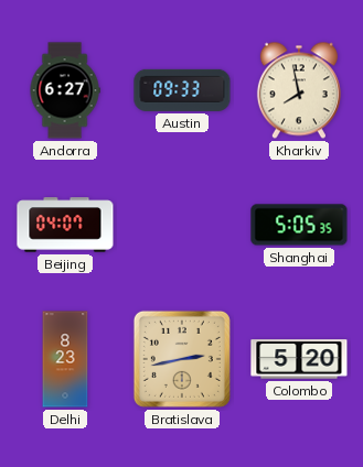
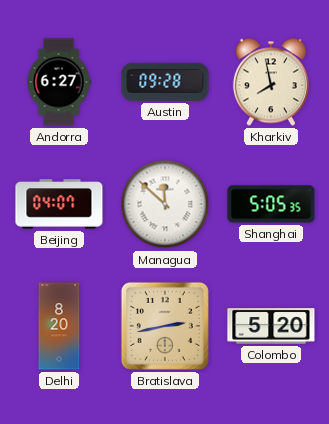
Austin: 09:33 -> 09:28 (165, 82)
Managua: none -> 11:52 (165, 204)
Delhi: 8:23 -> 8:20 (59, 326)
